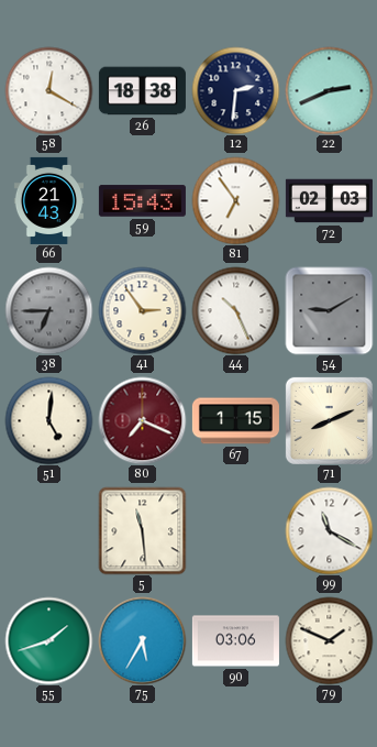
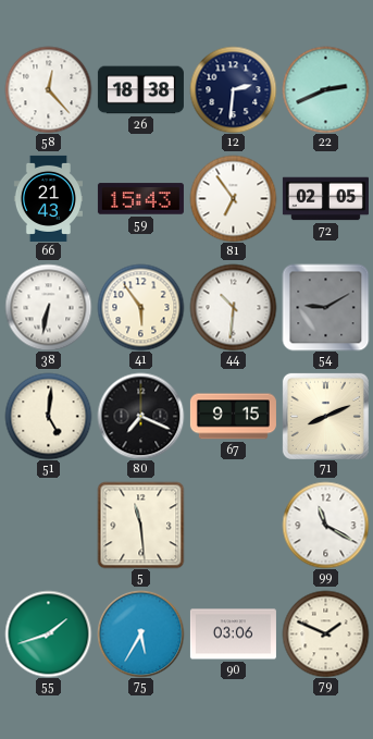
58: 12:20 -> 12:23 (48, 89)
72: 02:03 -> 02:05 (325, 199)
38: 6:45 -> 6:32 (48, 307)
38 dial: grey -> white (48, 307)
41: 2:54 -> 5:54 (140, 307)
44: 10:26 -> 10:31 (233, 307)
80 dial: burgundy -> black (140, 416)
67: 1:15 -> 9:15 (233, 417)
